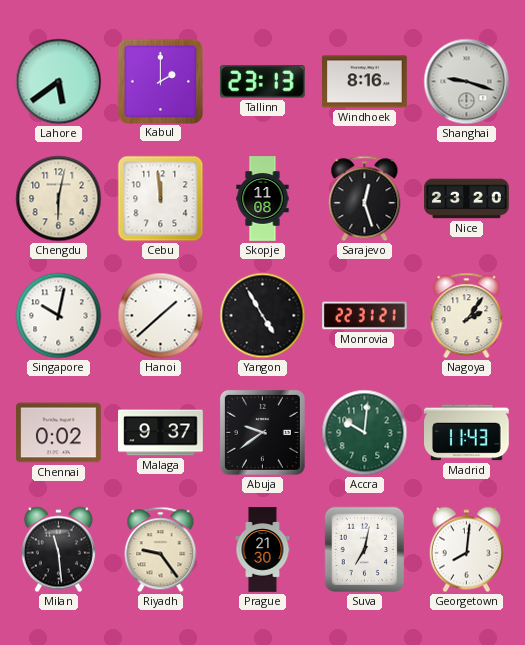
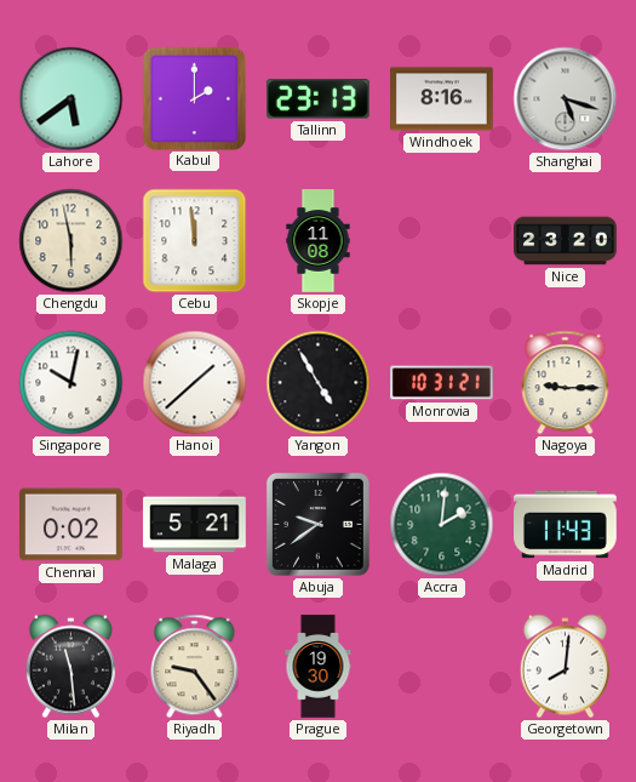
Shanghai: 9:18 -> 5:18 (566, 99)
Chengdu: 6:02 -> 5:58 (71, 241)
Sarajevo: 12:27 -> none (365, 199)
Monrovia: 22:31 -> 10:31 (442, 383)
Nagoya: 2:06 -> 9:15 (566, 383)
Malaga: 9:37 -> 5:21 (195, 525)
Accra: 10:01 -> 2:01 (442, 525)
Prague: 21:30 -> 19:30 (319, 667)
Suva: 7:02 -> none (365, 550)
